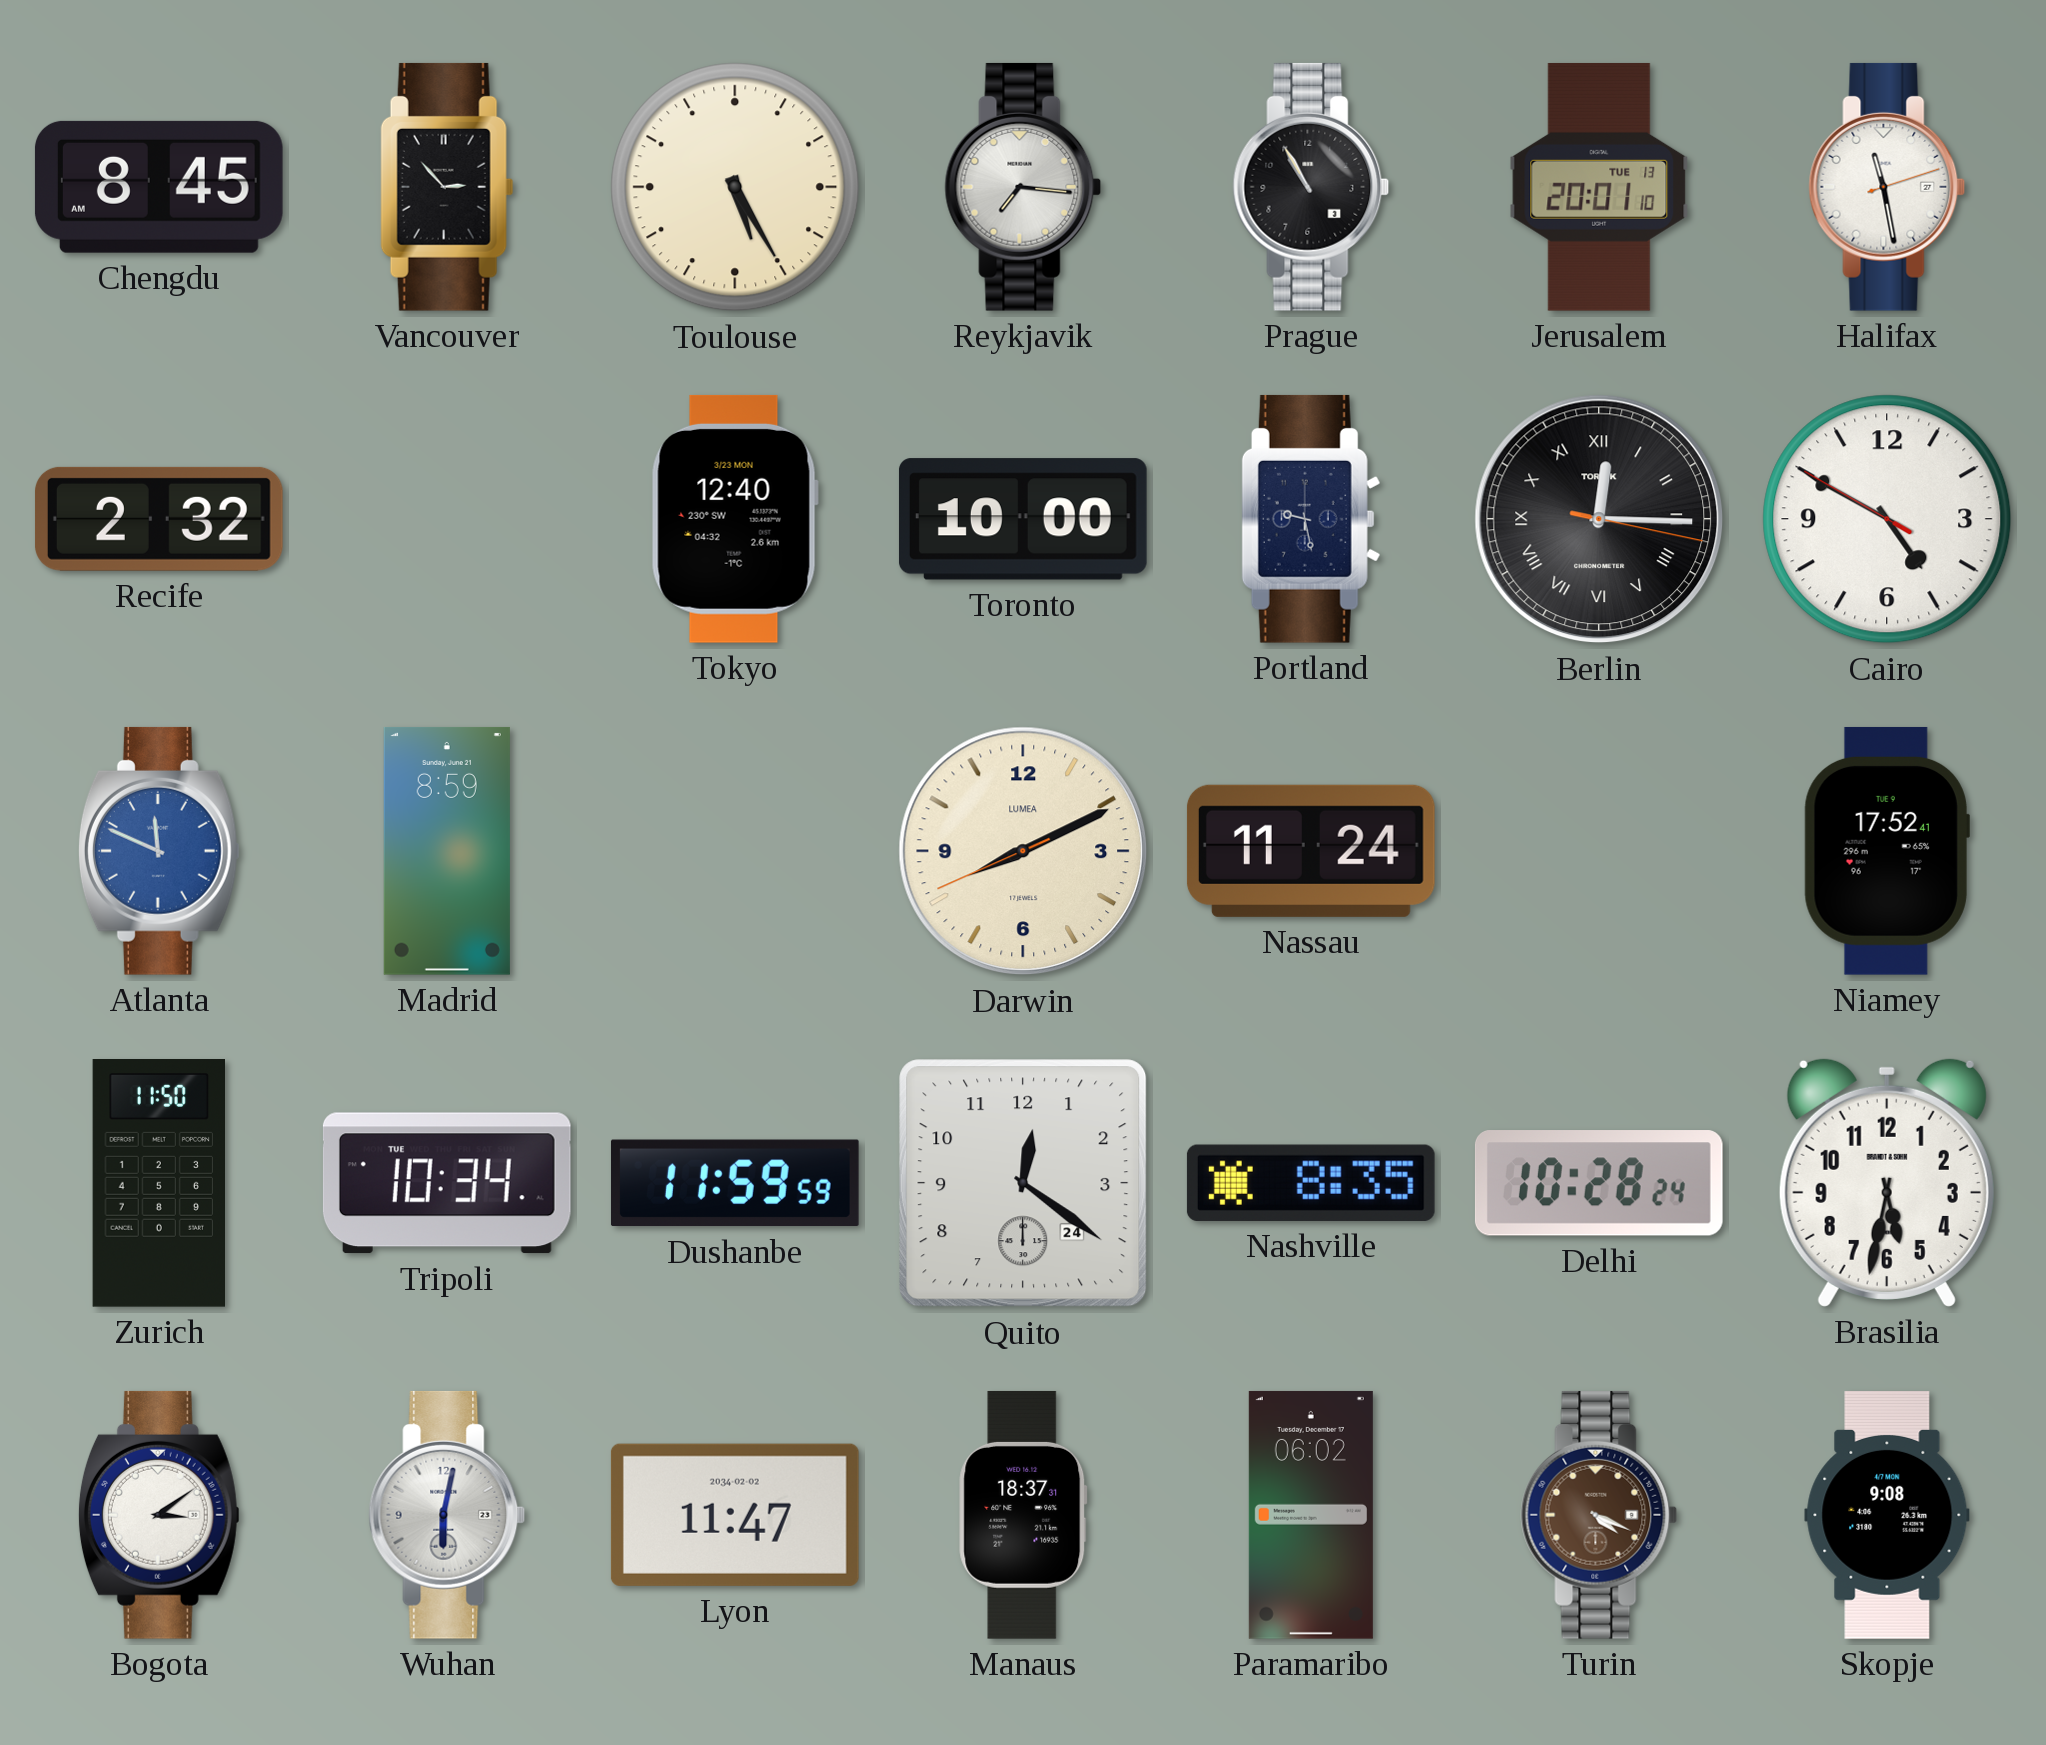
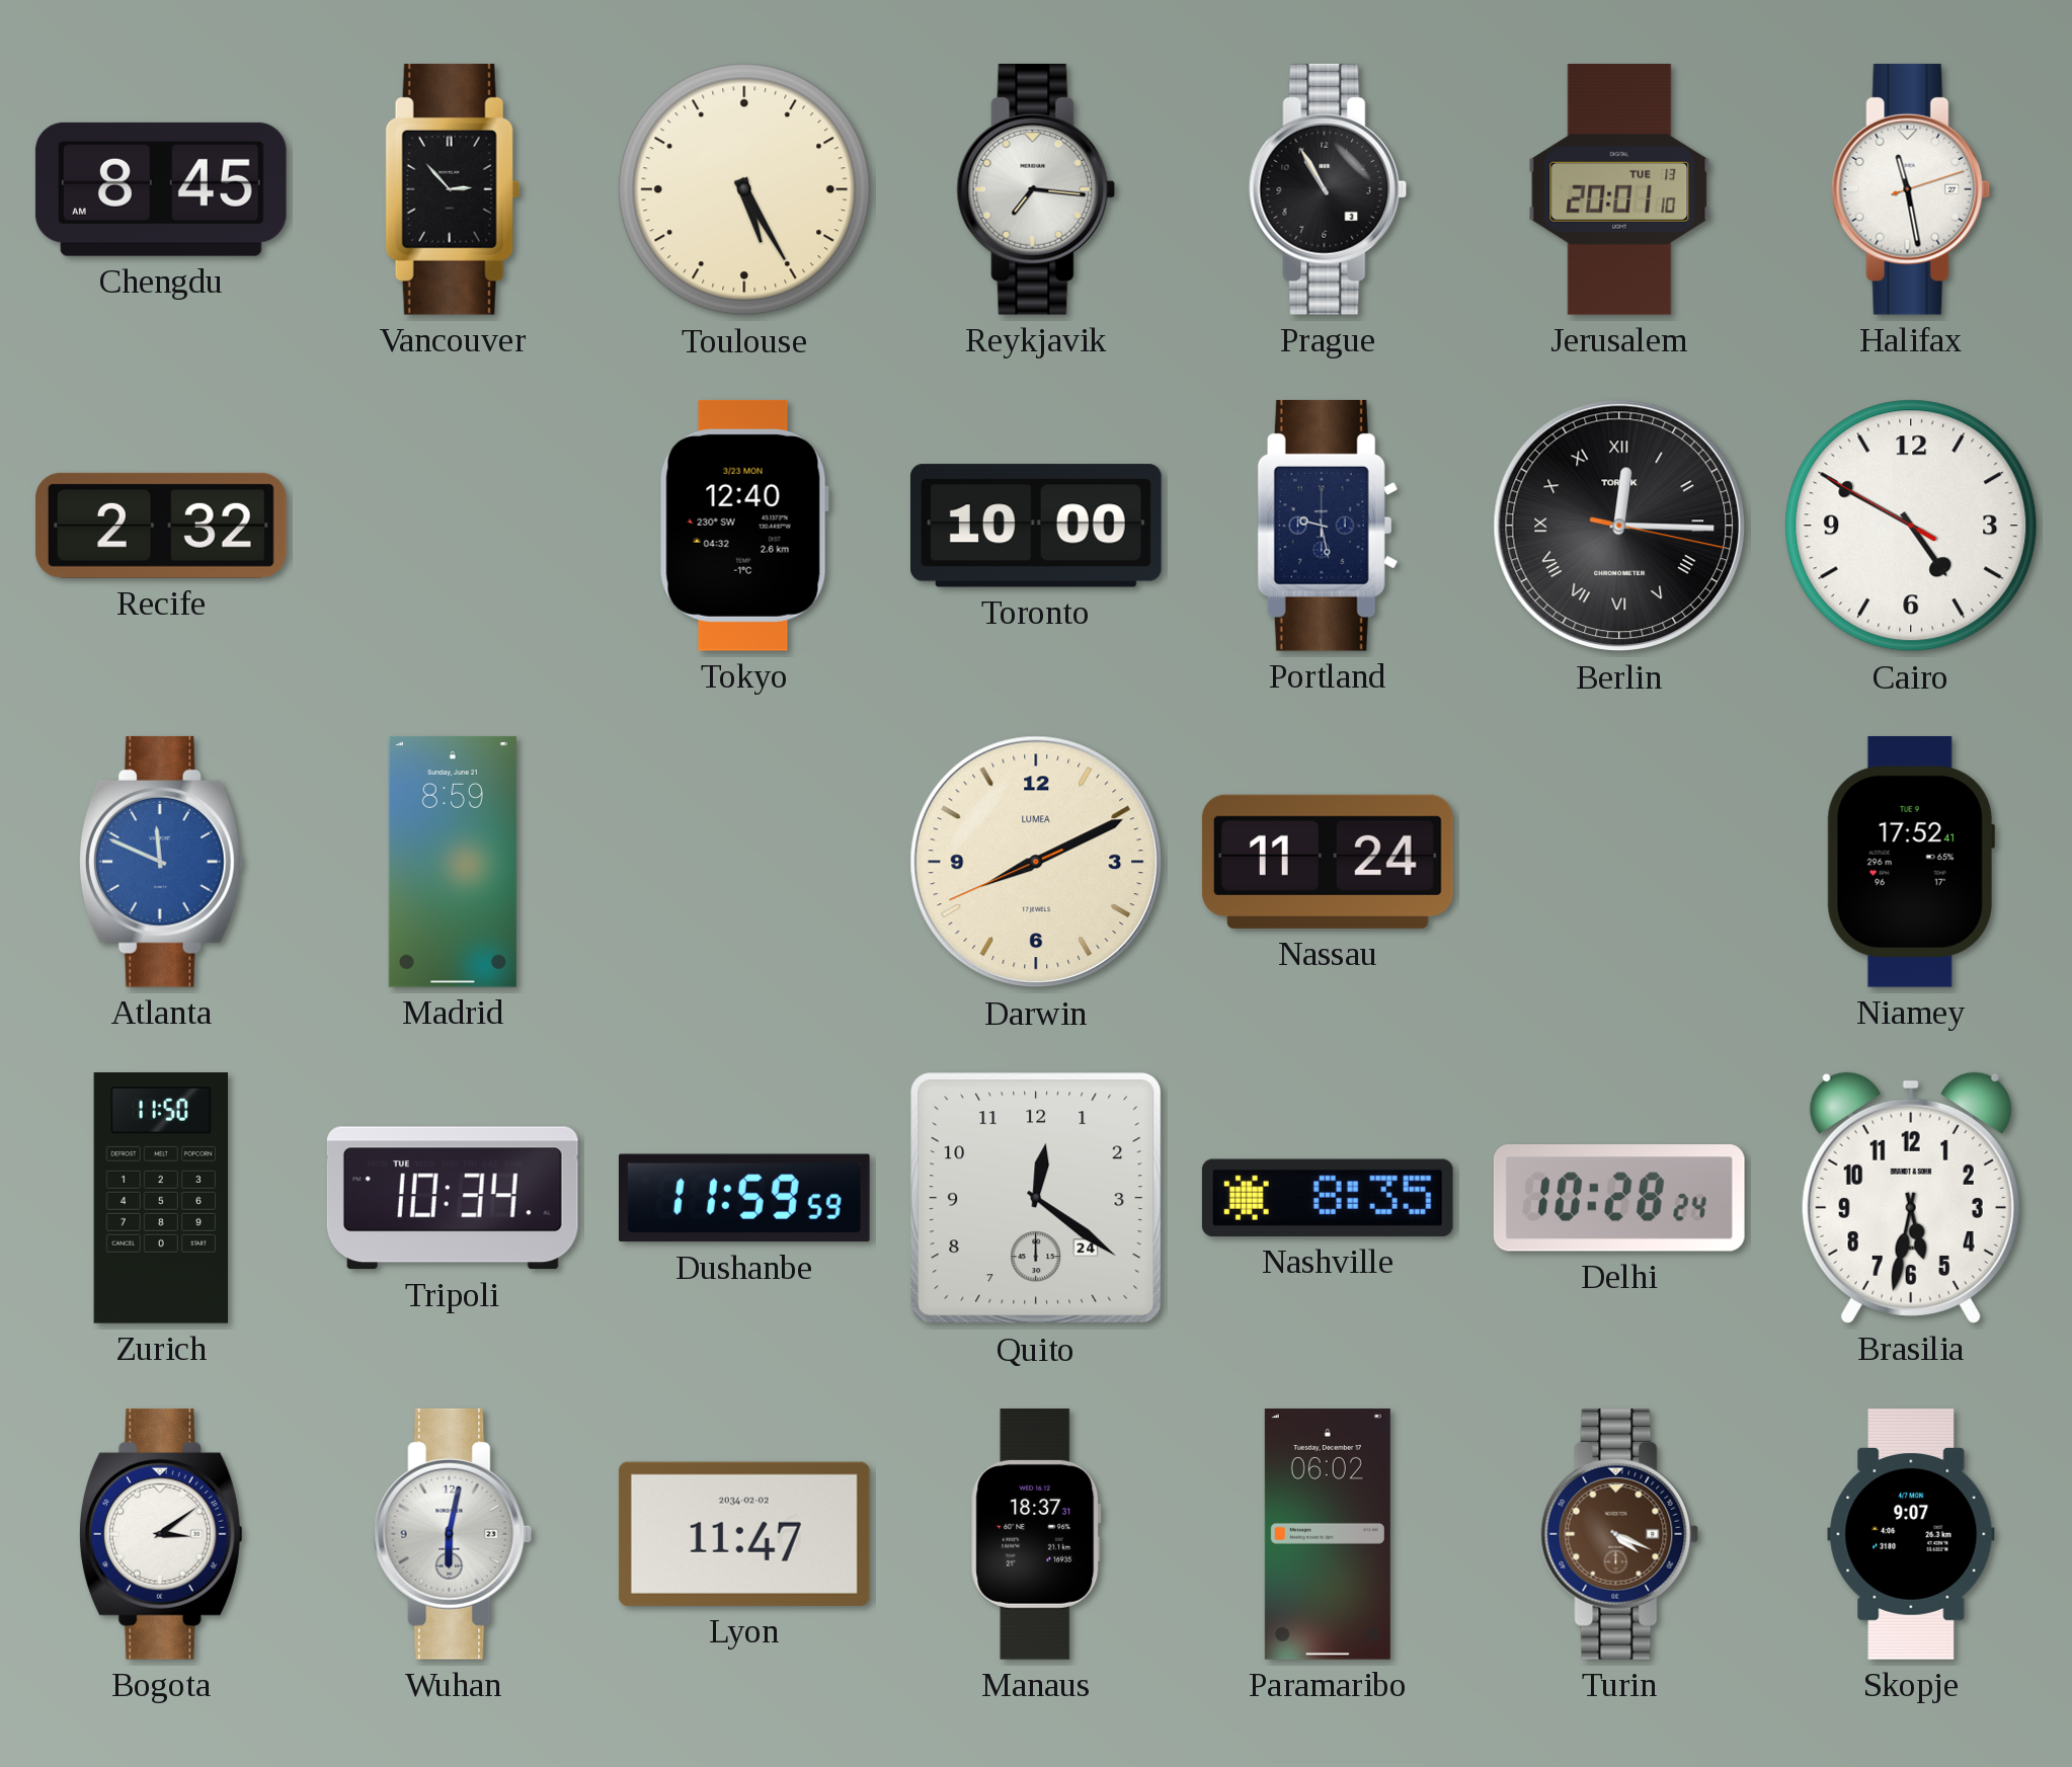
Skopje: 9:08 -> 9:07 (1911, 1535)
